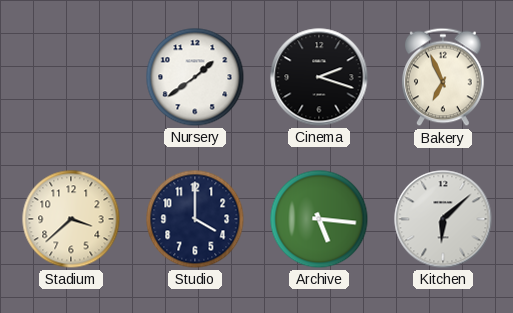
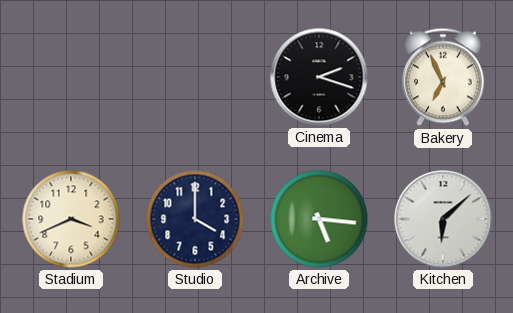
Nursery: 1:39 -> none (195, 77)
Stadium: 3:38 -> 3:41 (71, 219)
